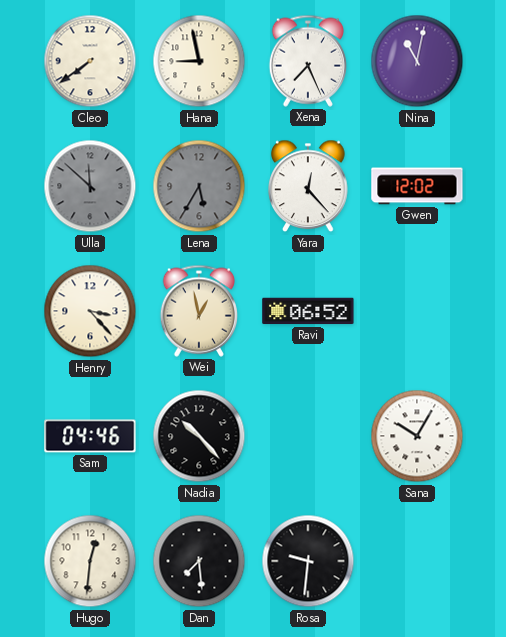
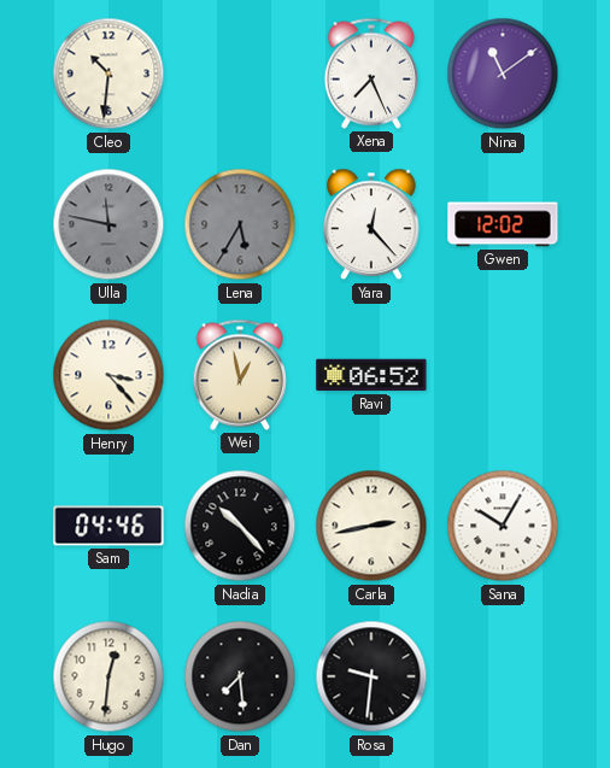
Cleo: 7:39 -> 10:31 (108, 74)
Hana: 8:58 -> none (199, 61)
Nina: 11:02 -> 11:09 (503, 74)
Ulla: 11:52 -> 11:47 (108, 224)
Carla: none -> 2:43 (371, 526)
